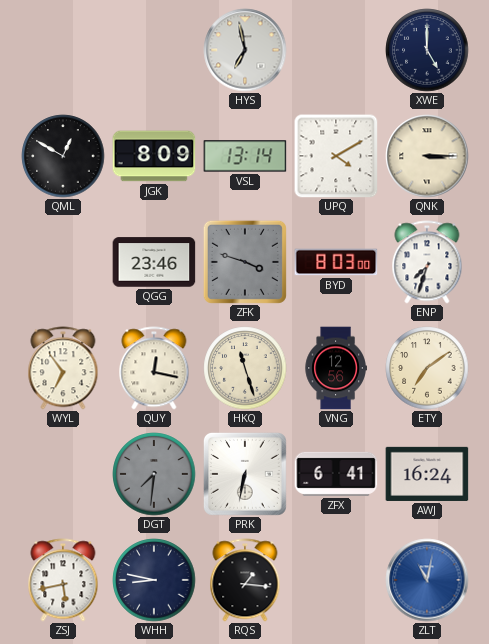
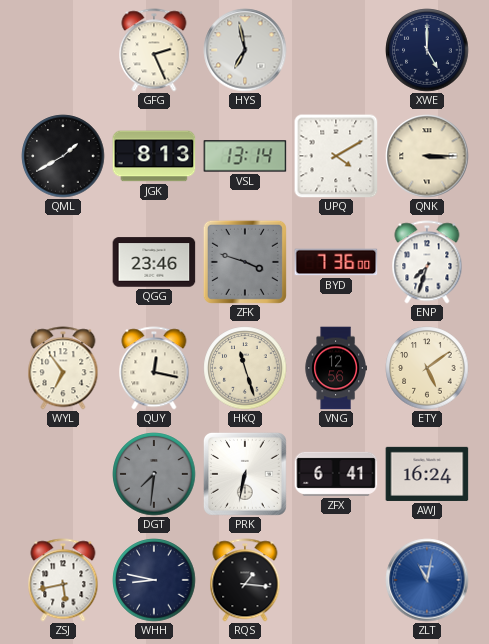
GFG: none -> 2:26 (154, 50)
QML: 12:50 -> 1:40 (63, 156)
JGK: 8:09 -> 8:13 (154, 156)
BYD: 8:03 -> 7:36 (336, 262)
ETY: 7:09 -> 5:09 (427, 368)
